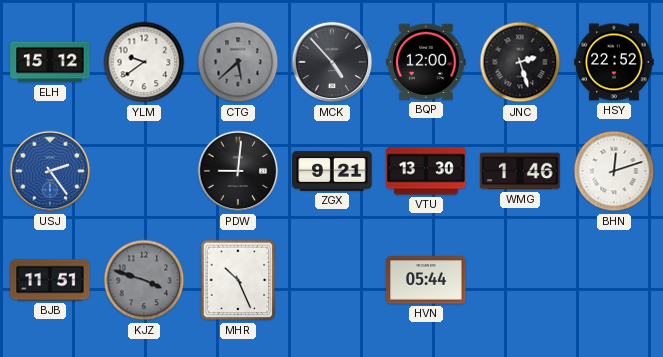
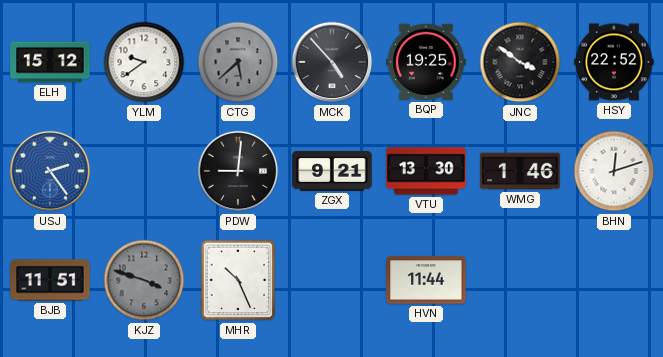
BQP: 12:00 -> 19:25 (426, 62)
JNC: 2:27 -> 3:51 (520, 62)
HVN: 05:44 -> 11:44 (426, 280)
